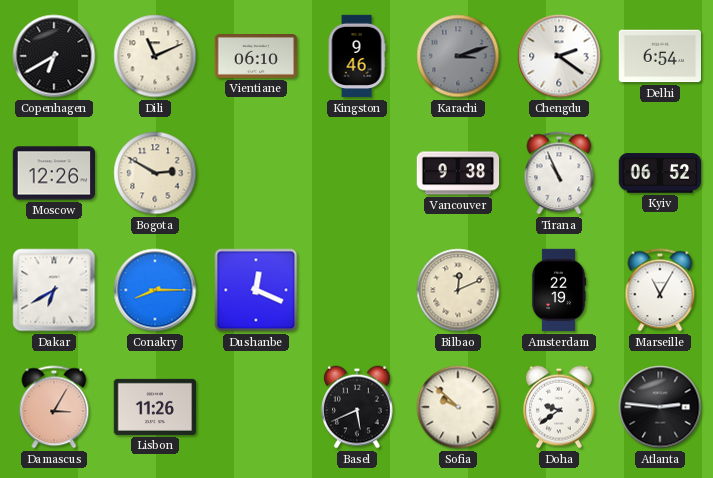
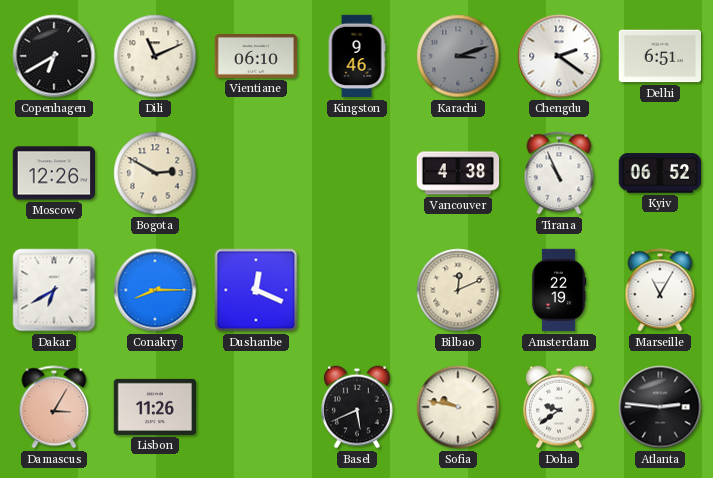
Delhi: 6:54 -> 6:51 (660, 56)
Vancouver: 9:38 -> 4:38 (458, 173)
Sofia: 9:52 -> 9:47 (458, 407)
